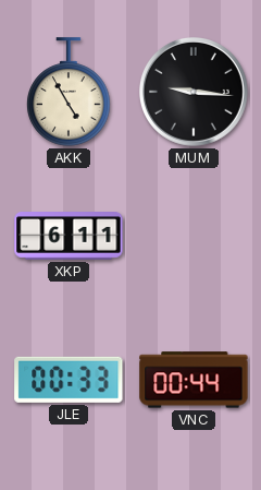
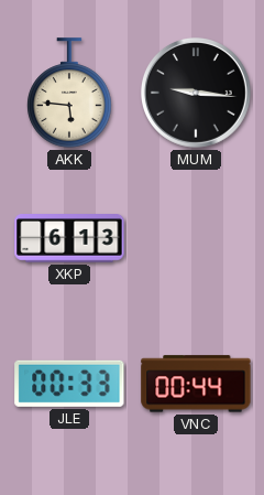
AKK: 4:55 -> 5:46 (69, 93)
XKP: 6:11 -> 6:13 (69, 239)
